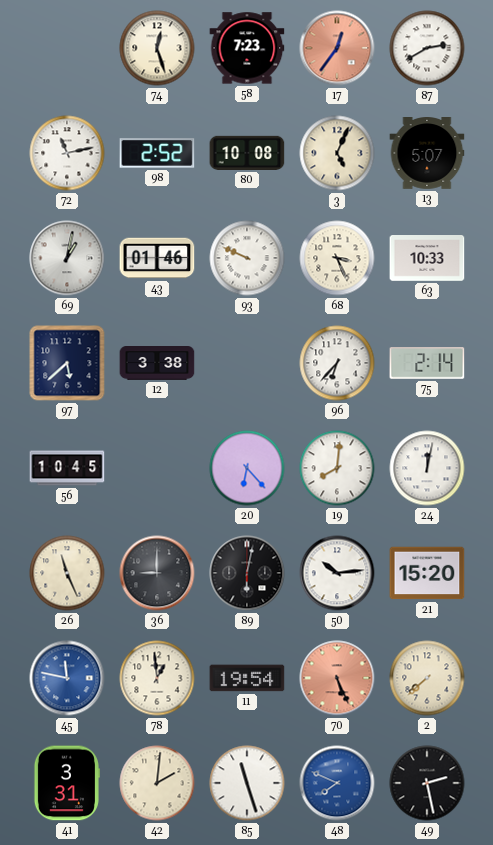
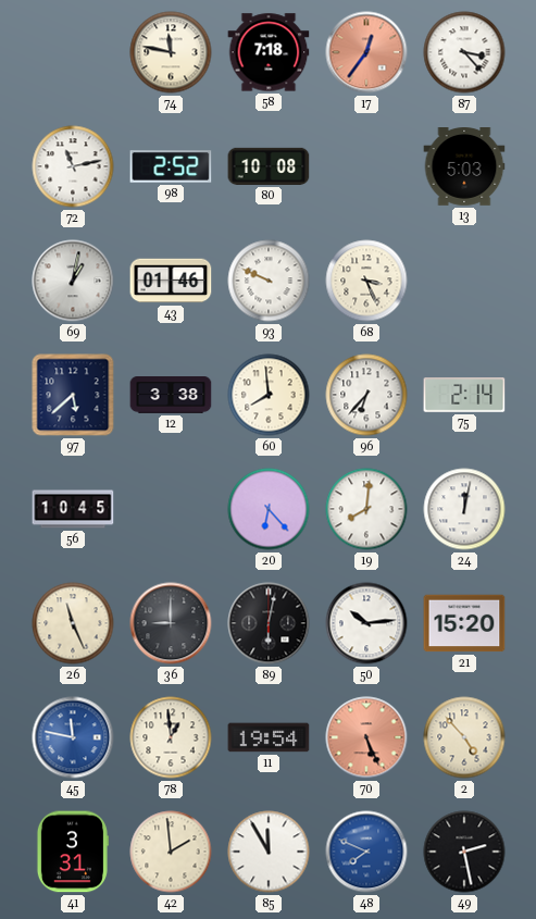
74: 12:27 -> 11:47 (171, 52)
58: 7:23 -> 7:18 (269, 52)
87: 2:40 -> 3:23 (464, 52)
3: 5:04 -> none (337, 153)
13: 5:07 -> 5:03 (464, 167)
63: 10:33 -> none (427, 259)
60: none -> 7:59 (269, 395)
2: 7:38 -> 4:53 (464, 737)
42: 2:01 -> 1:59 (171, 852)
85: 11:27 -> 11:55 (269, 852)
